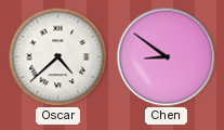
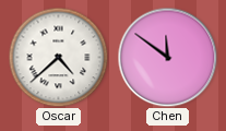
Chen: 8:51 -> 11:51 (167, 57)
